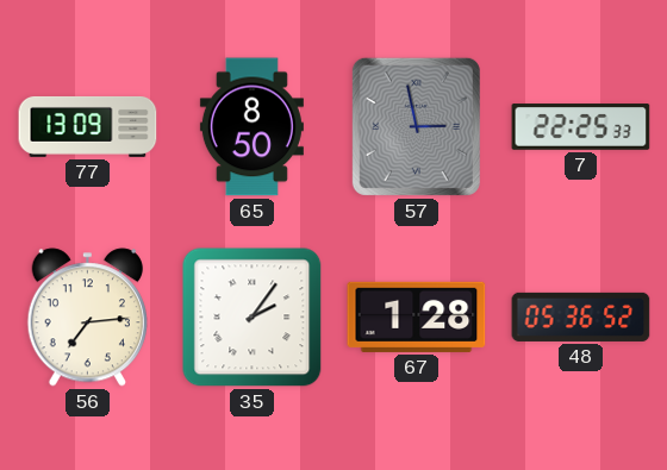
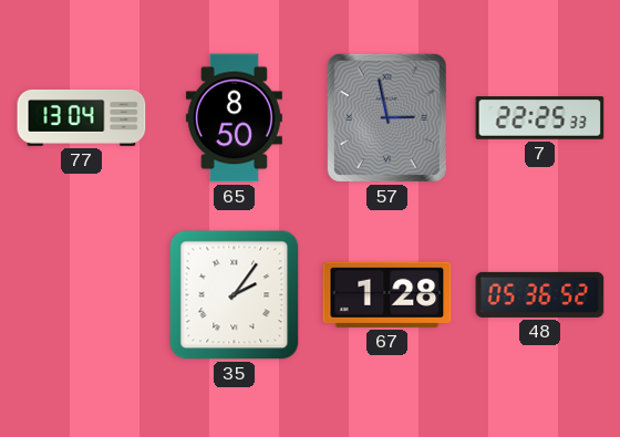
77: 13:09 -> 13:04 (82, 117)
56: 7:14 -> none (87, 318)
